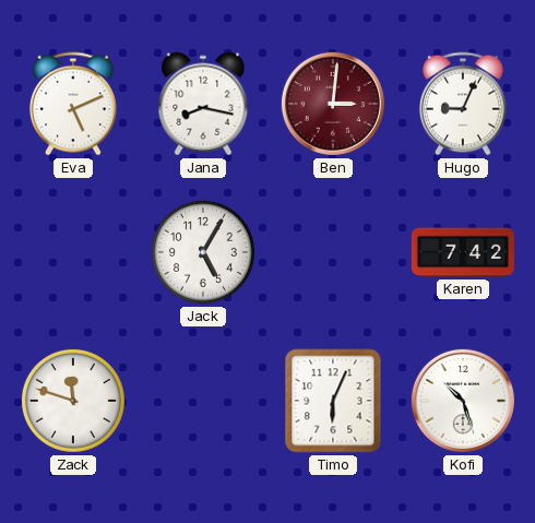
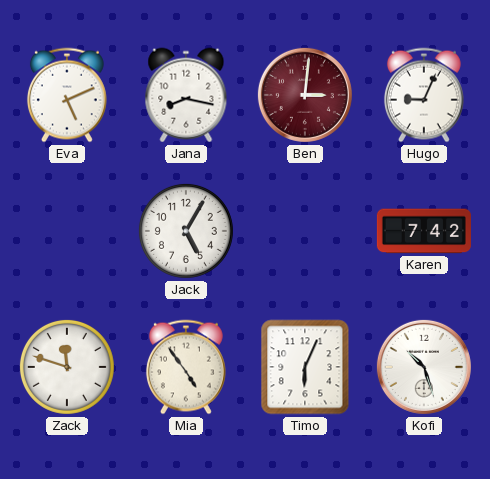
Mia: none -> 4:54 (186, 367)
